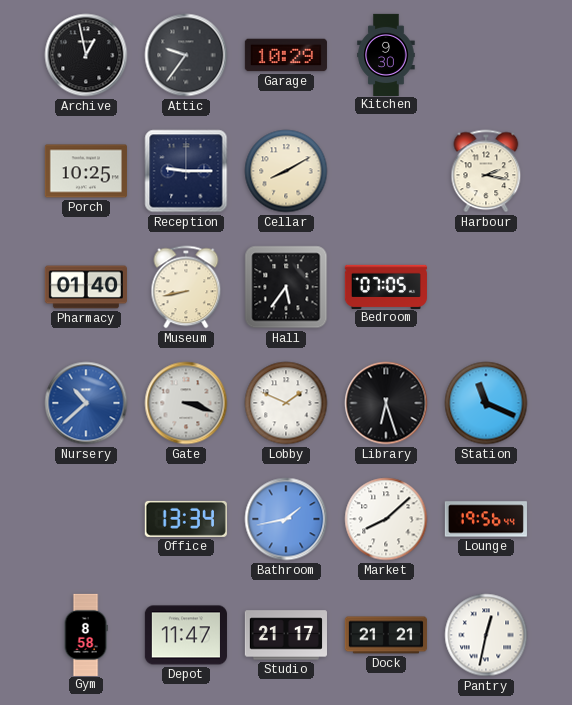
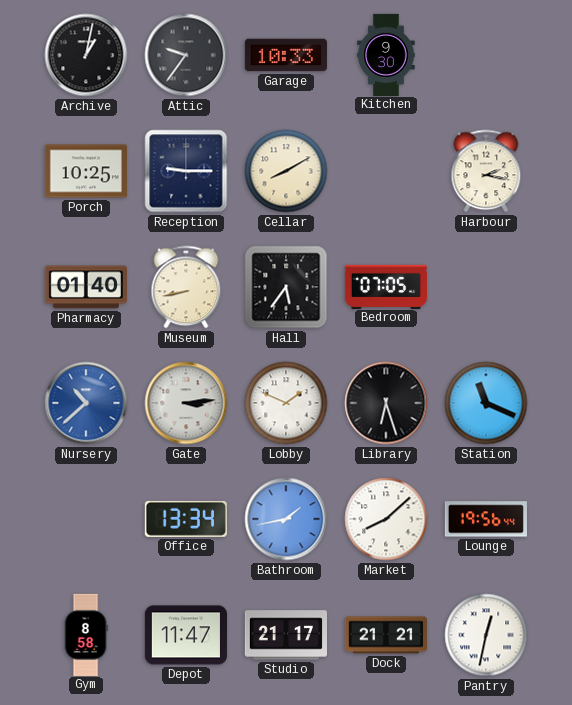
Archive: 12:58 -> 1:02 (86, 55)
Garage: 10:29 -> 10:33 (286, 55)
Gate: 3:18 -> 3:14 (186, 403)
